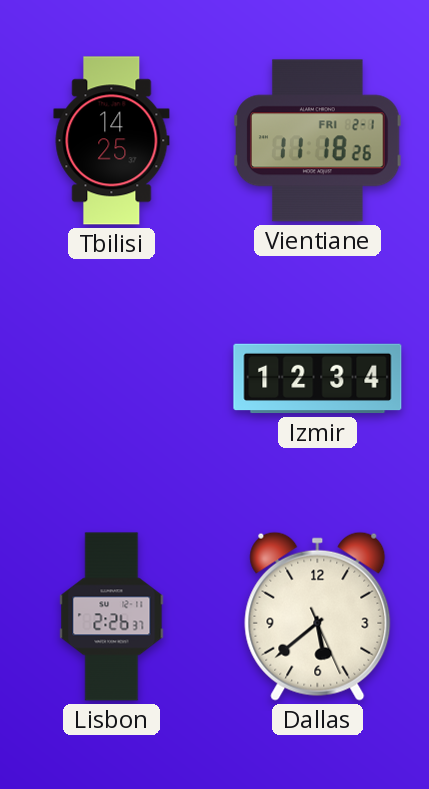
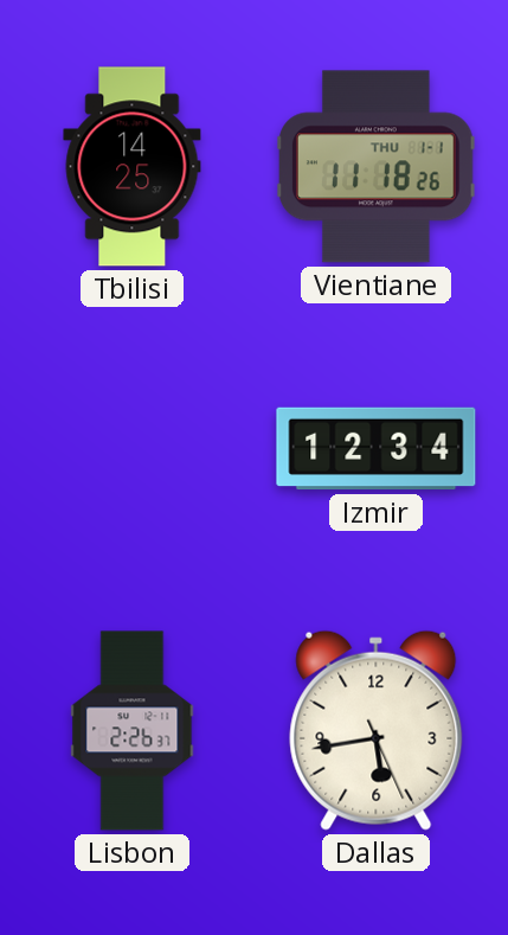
Vientiane date: FRI 2-1 -> THU 1-1 (377, 167)
Dallas: 5:38 -> 5:43 (377, 730)
